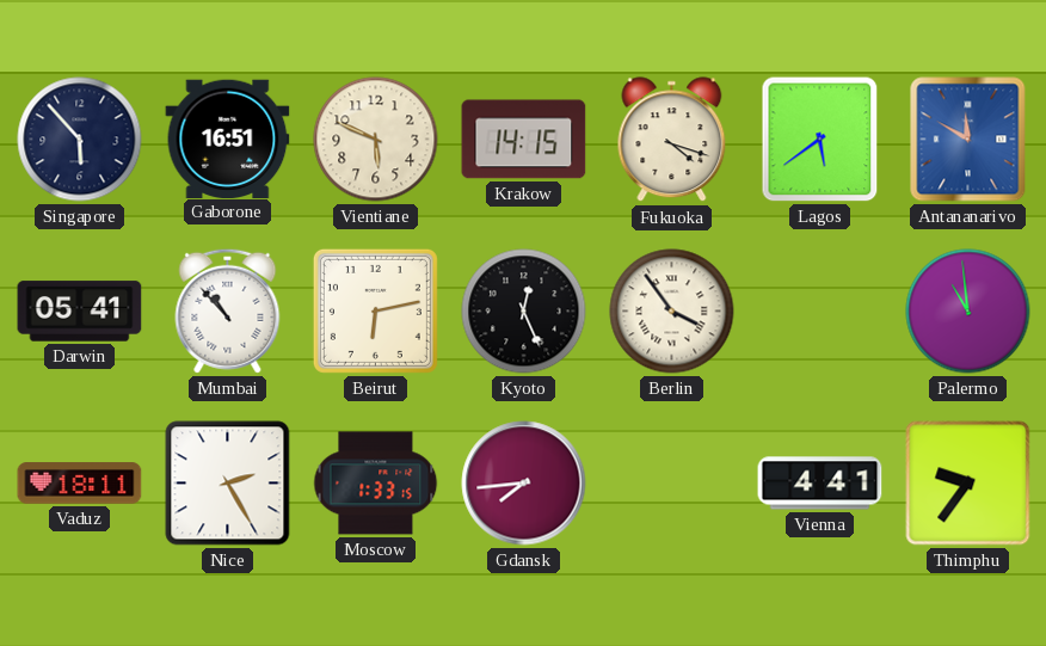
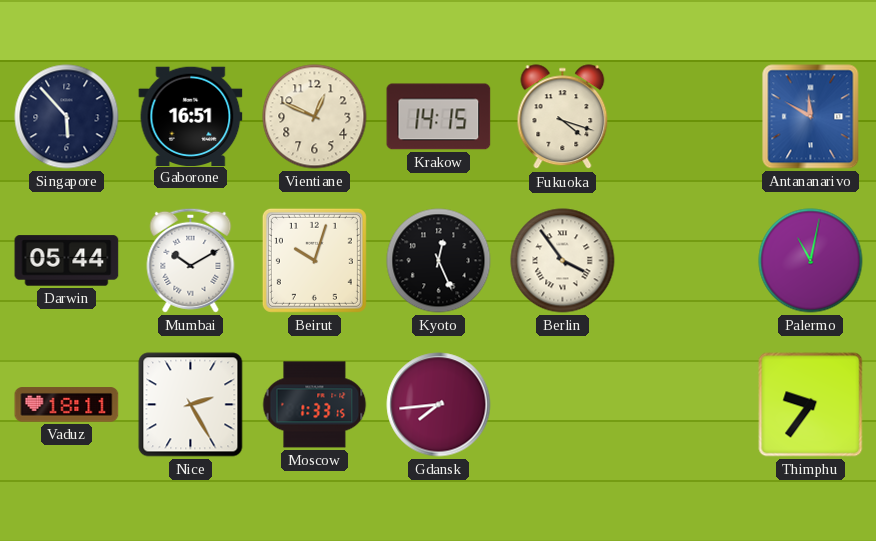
Vientiane: 5:49 -> 12:49 (315, 117)
Lagos: 5:39 -> none (820, 140)
Darwin: 05:41 -> 05:44 (67, 261)
Mumbai: 10:53 -> 10:10 (191, 260)
Beirut: 6:13 -> 10:03 (314, 260)
Palermo: 10:59 -> 11:02 (811, 261)
Vienna: 4:41 -> none (820, 484)
